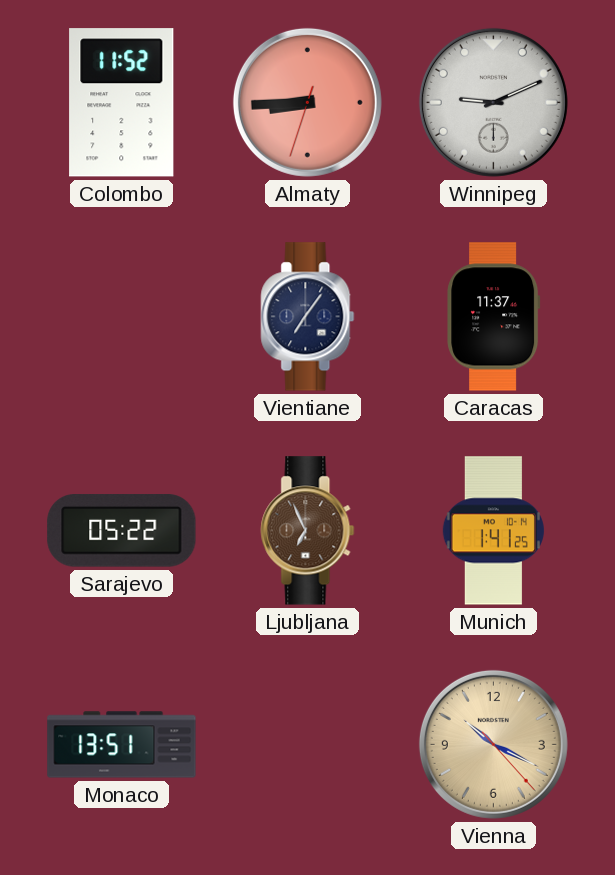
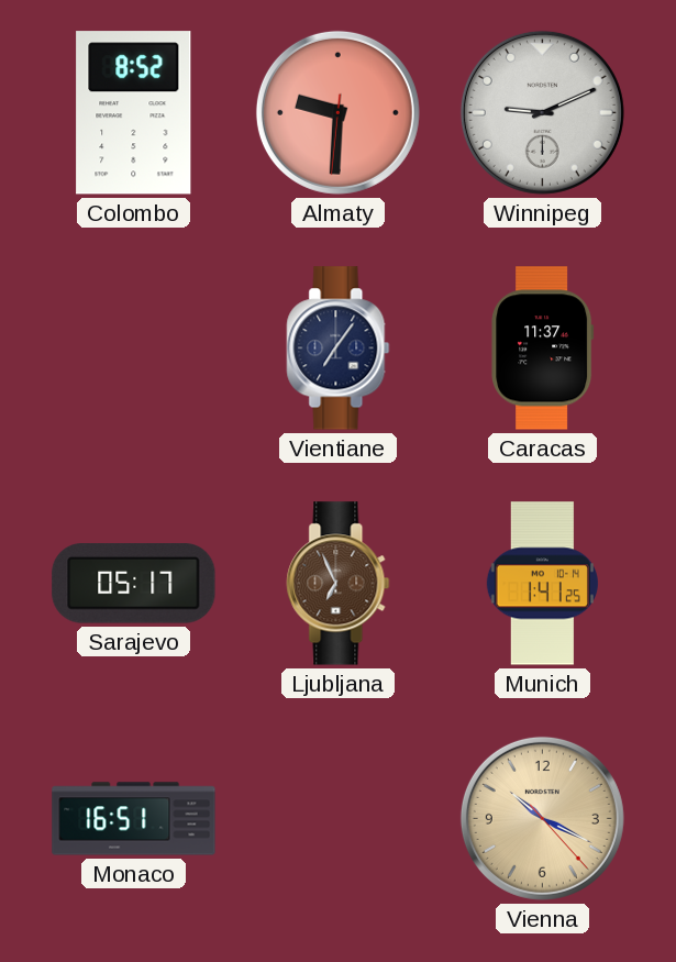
Colombo: 11:52 -> 8:52 (134, 113)
Almaty: 8:44 -> 9:30 (337, 112)
Sarajevo: 05:22 -> 05:17 (134, 584)
Monaco: 13:51 -> 16:51 (134, 819)
